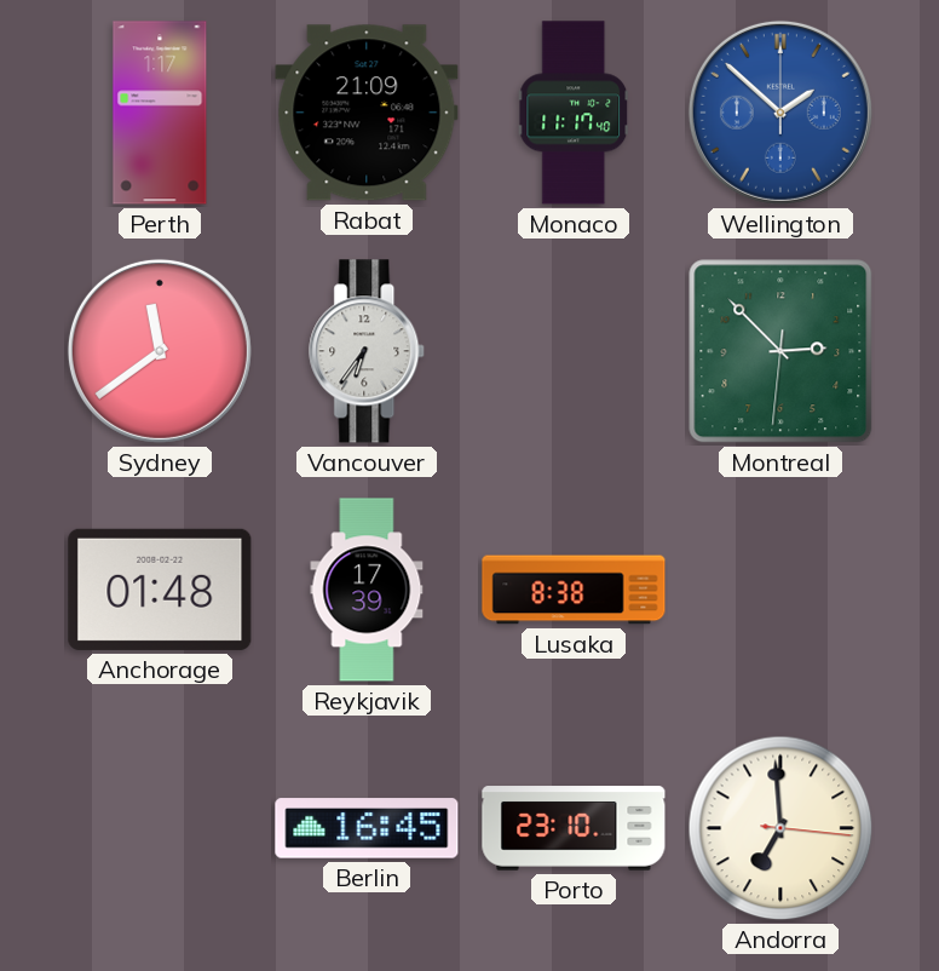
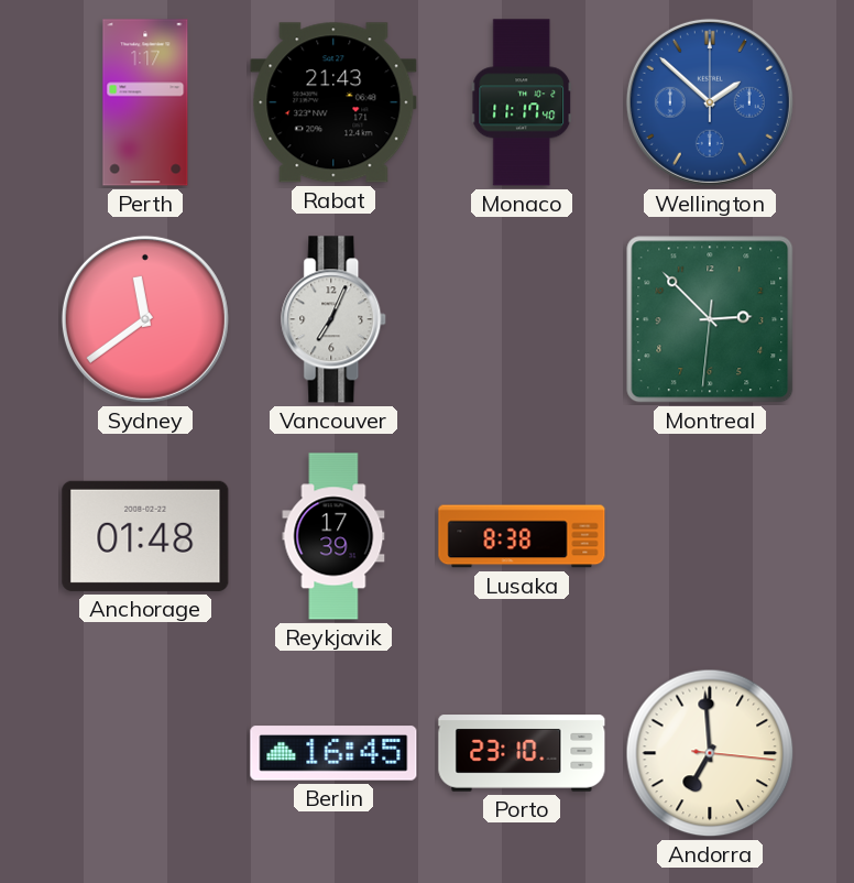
Rabat: 21:09 -> 21:43 (333, 102)
Vancouver: 6:36 -> 7:04 (335, 319)
